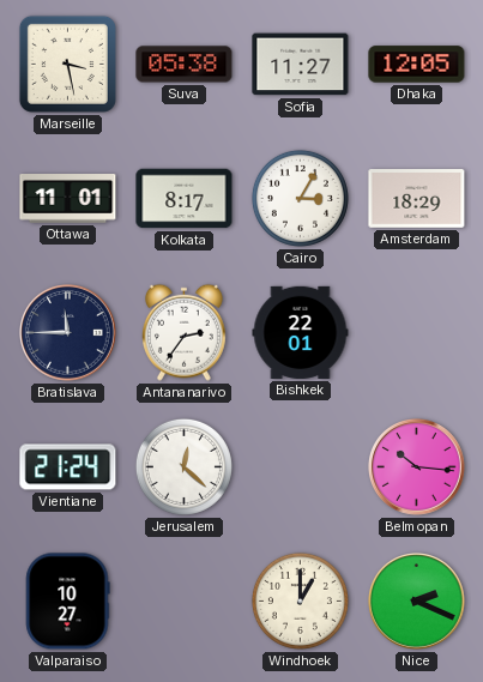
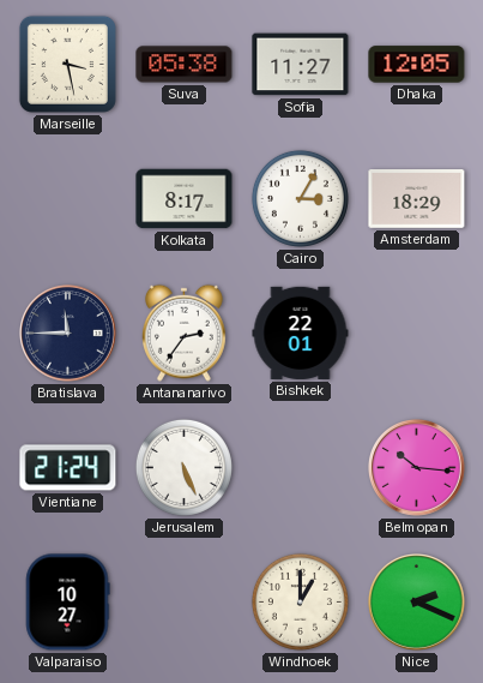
Ottawa: 11:01 -> none (68, 199)
Jerusalem: 12:22 -> 5:26 (183, 467)
